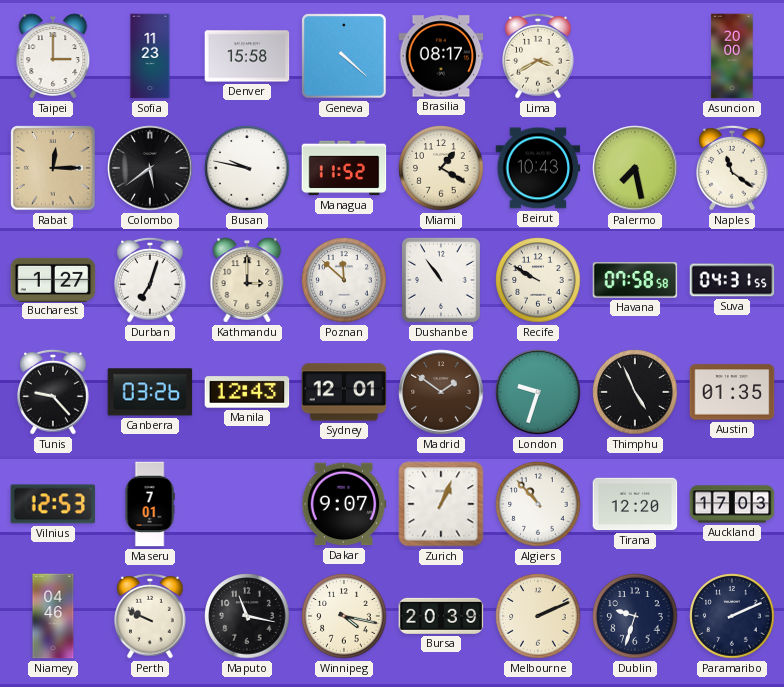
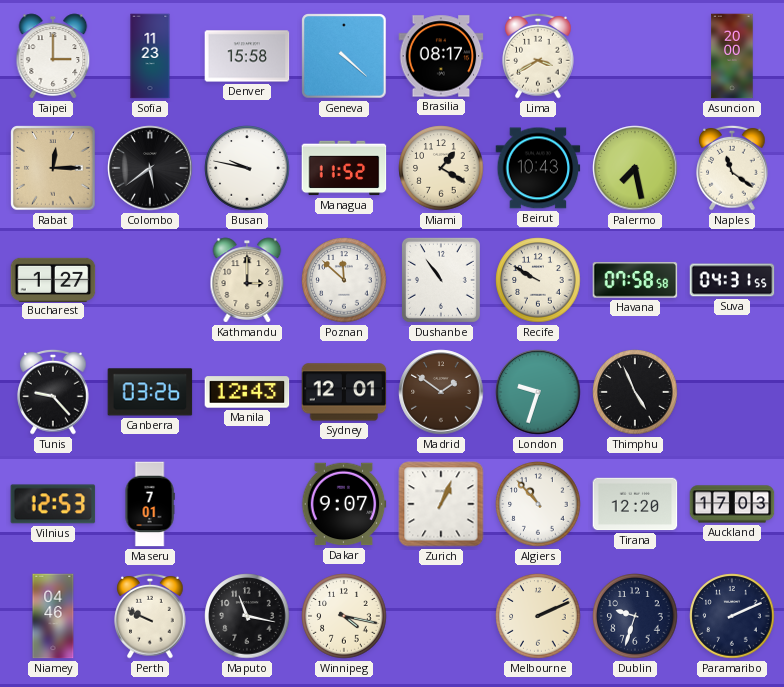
Durban: 7:03 -> none (150, 280)
Austin: 01:35 -> none (732, 392)
Bursa: 20:39 -> none (441, 616)
